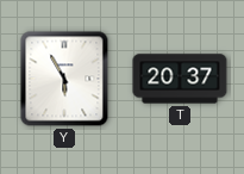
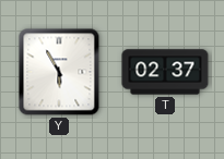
T: 20:37 -> 02:37 (165, 72)
